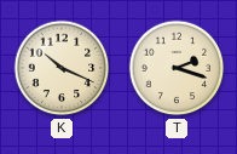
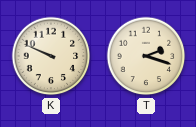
K: 10:19 -> 9:49 (51, 56)
